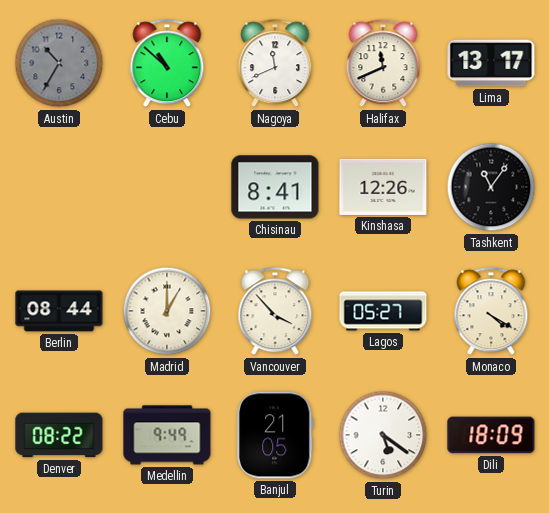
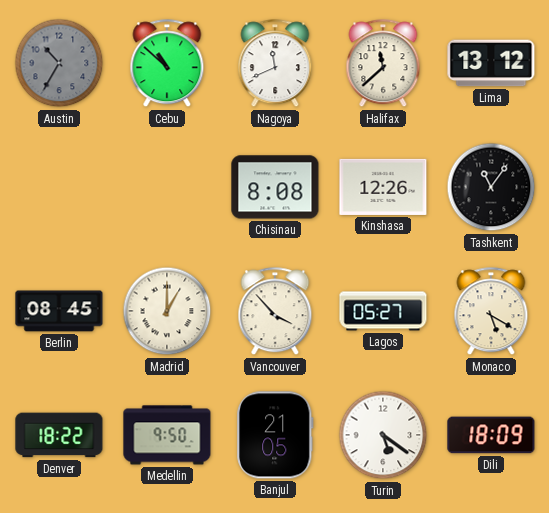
Halifax: 11:41 -> 11:38 (383, 64)
Lima: 13:17 -> 13:12 (491, 63)
Chisinau: 8:41 -> 8:08 (275, 187)
Berlin: 08:44 -> 08:45 (59, 311)
Monaco: 4:20 -> 5:20 (491, 312)
Denver: 08:22 -> 18:22 (59, 435)
Medellin: 9:49 -> 9:50 (167, 435)
